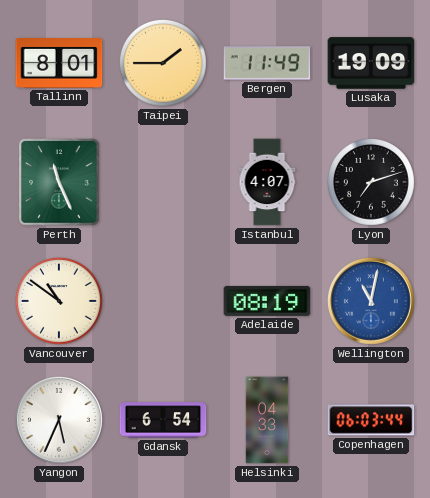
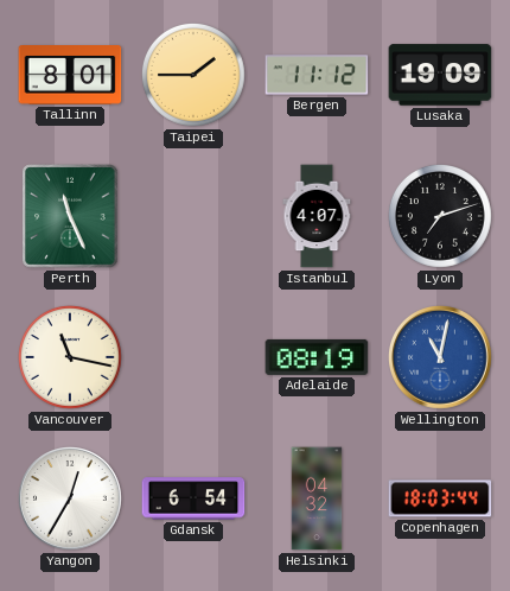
Bergen: 11:49 -> 11:12 (317, 75)
Vancouver: 10:51 -> 11:17 (70, 357)
Yangon: 5:34 -> 12:35 (71, 500)
Helsinki: 04:33 -> 04:32 (317, 498)
Copenhagen: 06:03 -> 18:03 (440, 498)
